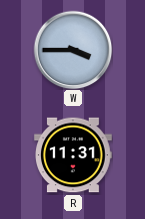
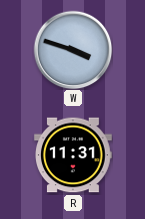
W: 3:45 -> 3:48 (73, 50)
